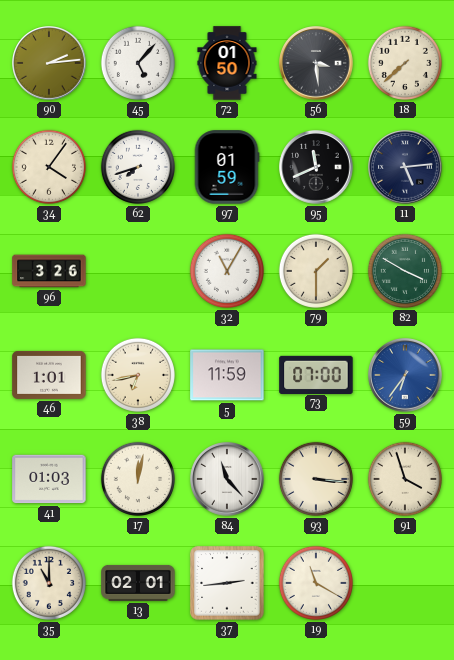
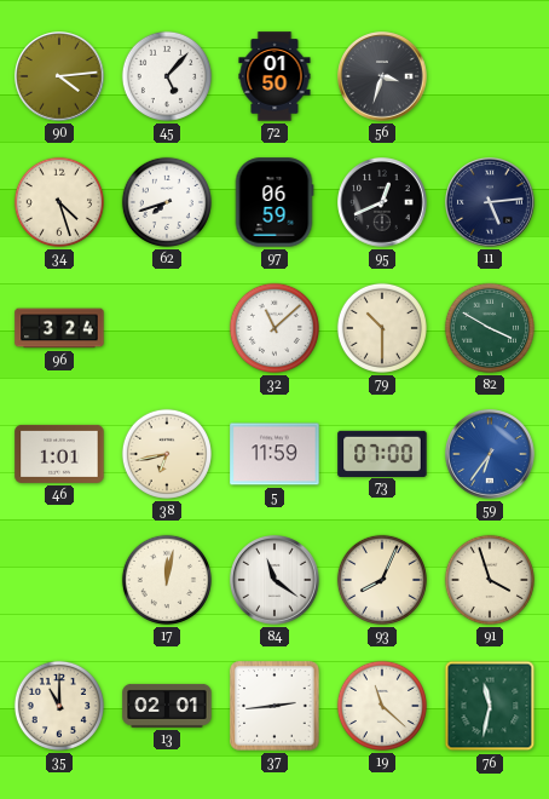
90: 2:14 -> 4:14 (59, 76)
56: 3:29 -> 3:33 (382, 76)
18: 7:38 -> none (405, 63)
34: 4:06 -> 4:27 (59, 202)
97: 01:59 -> 06:59 (274, 202)
95: 11:41 -> 12:41 (382, 202)
96: 3:26 -> 3:24 (59, 328)
32: 11:05 -> 11:08 (274, 328)
79: 1:30 -> 10:30 (382, 328)
41: 01:03 -> none (49, 479)
84: 11:23 -> 11:21 (274, 580)
93: 3:16 -> 8:04 (382, 580)
19: 11:20 -> 11:22 (382, 706)
76: none -> 11:32 (490, 706)
